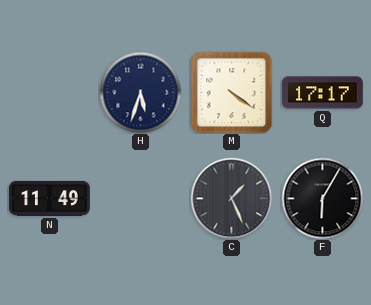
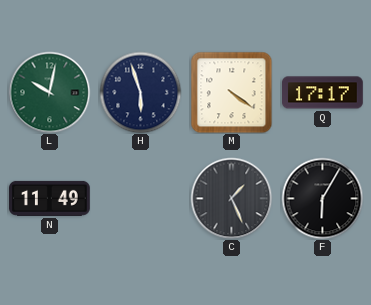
L: none -> 10:02 (49, 92)
H: 5:33 -> 5:57 (140, 92)
